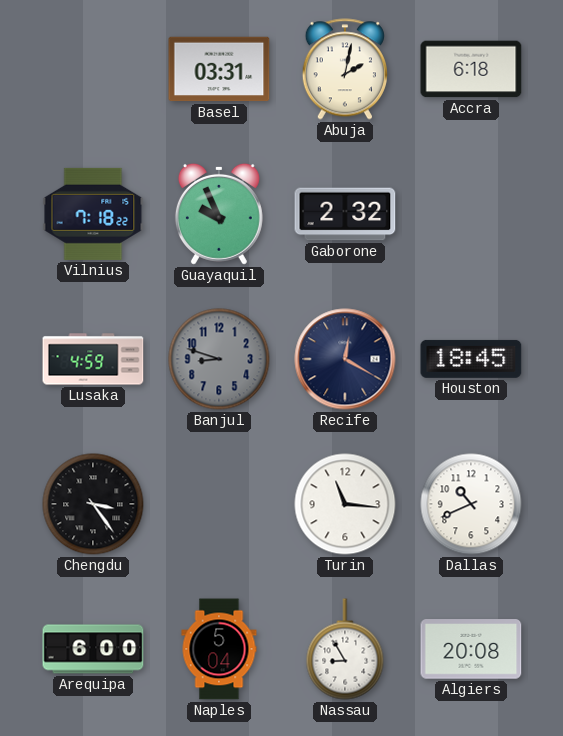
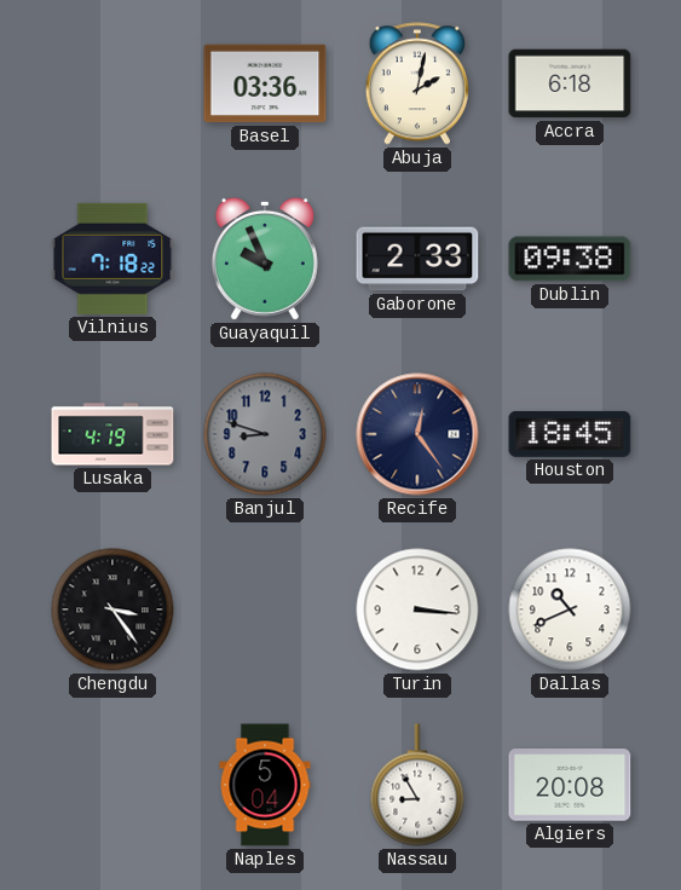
Basel: 03:31 -> 03:36 (265, 83)
Gaborone: 2:32 -> 2:33 (417, 259)
Dublin: none -> 09:38 (570, 259)
Lusaka: 4:59 -> 4:19 (112, 434)
Recife: 12:20 -> 12:24 (417, 434)
Turin: 11:16 -> 3:16 (417, 609)
Arequipa: 6:00 -> none (93, 649)
